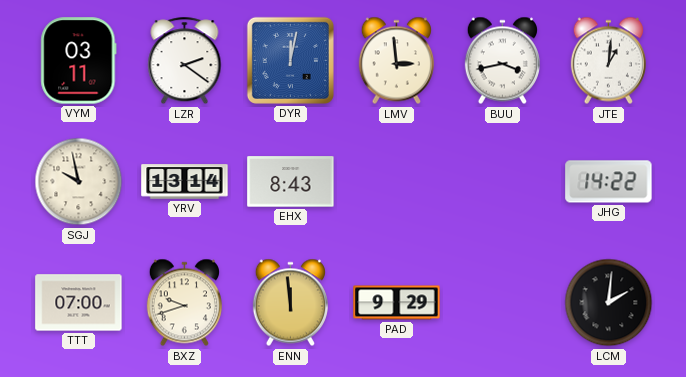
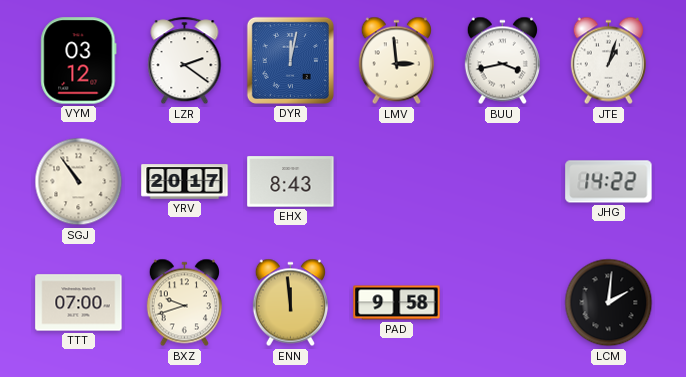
VYM: 03:11 -> 03:12 (79, 61)
JTE: 1:01 -> 1:03 (608, 61)
SGJ: 9:58 -> 10:54 (79, 182)
YRV: 13:14 -> 20:17 (185, 182)
PAD: 9:29 -> 9:58 (397, 303)
